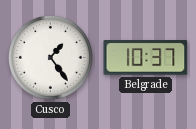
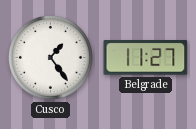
Belgrade: 10:37 -> 11:27 (146, 58)
